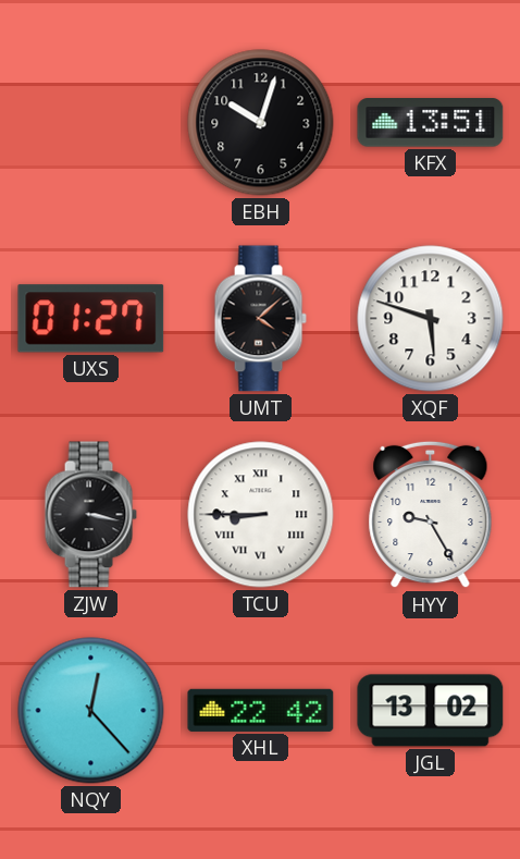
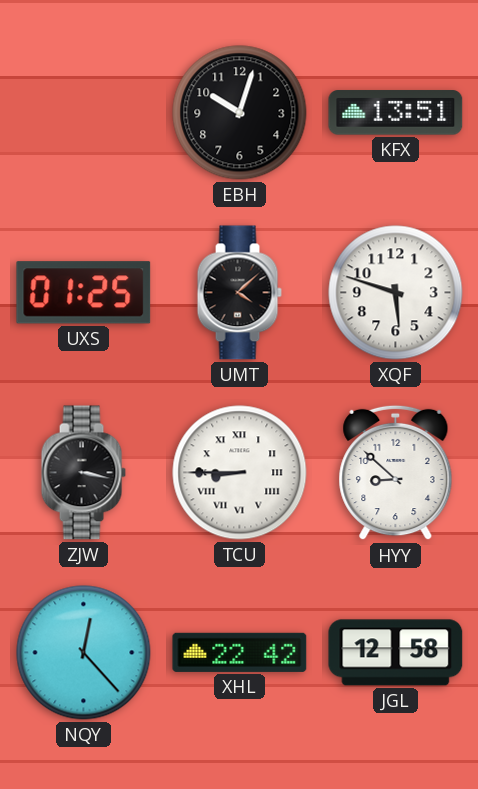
UXS: 01:27 -> 01:25 (84, 293)
HYY: 9:25 -> 8:52 (396, 473)
JGL: 13:02 -> 12:58 (396, 653)
